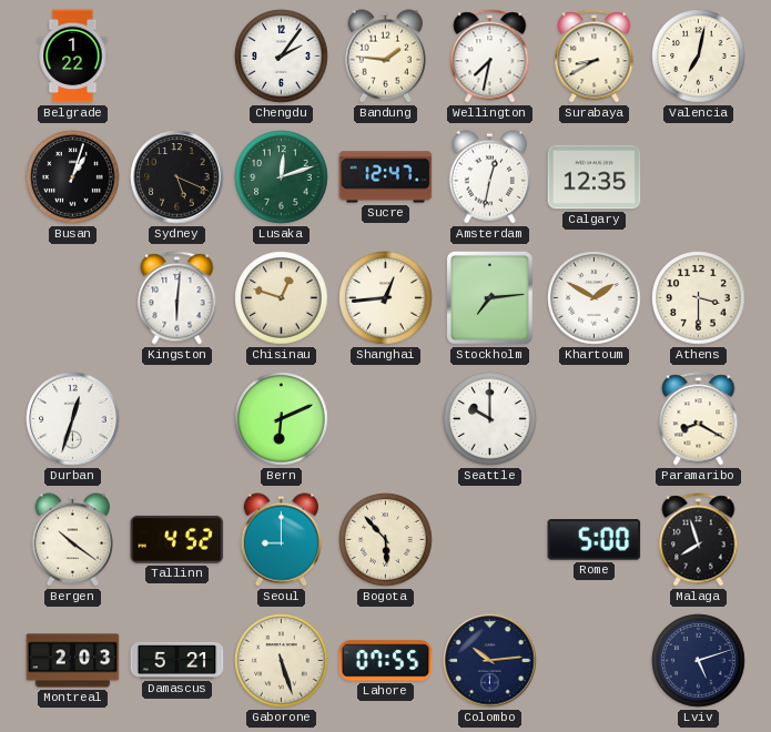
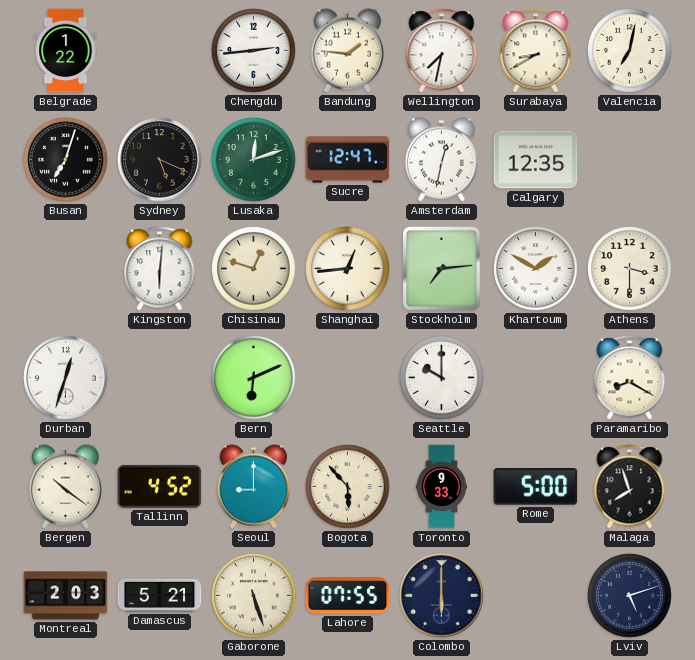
Chengdu: 2:06 -> 2:44 (254, 51)
Busan: 1:03 -> 7:03 (66, 160)
Toronto: none -> 9:33 (442, 487)
Colombo: 10:14 -> 6:00 (442, 596)
